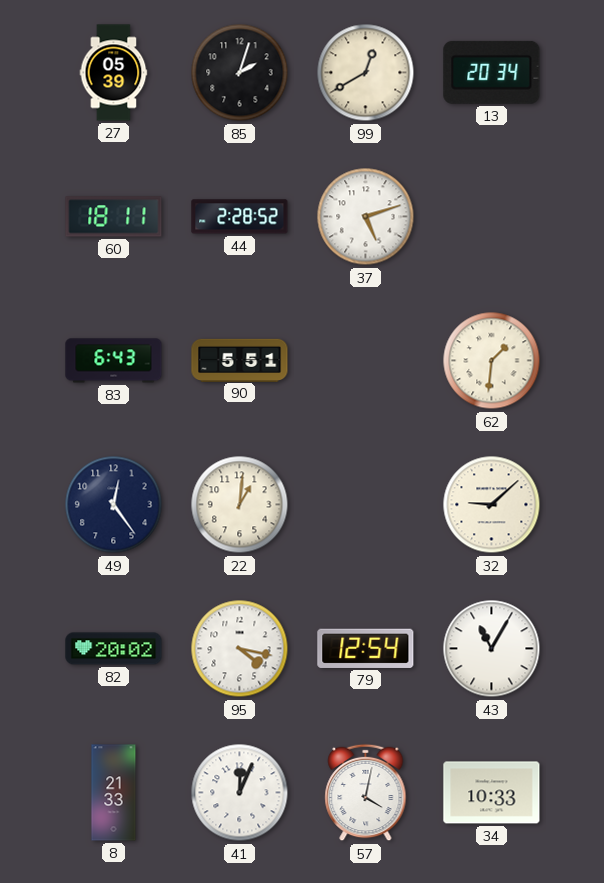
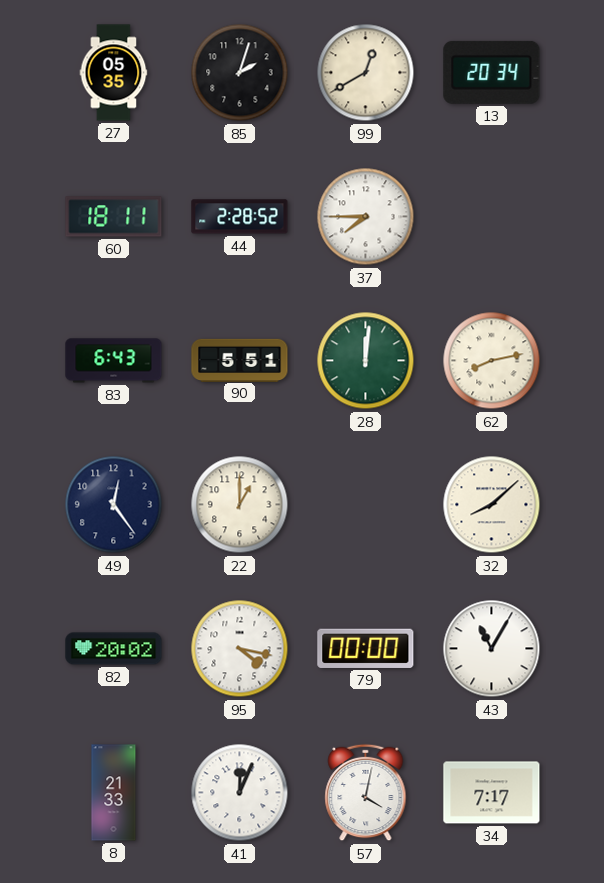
27: 05:39 -> 05:35 (114, 73)
37: 5:12 -> 7:45 (366, 217)
28: none -> 12:01 (366, 361)
62: 1:31 -> 8:13 (492, 361)
22: 1:01 -> 1:00 (240, 505)
32: 9:08 -> 8:08 (492, 505)
79: 12:54 -> 00:00 (366, 648)
34: 10:33 -> 7:17 (492, 793)
